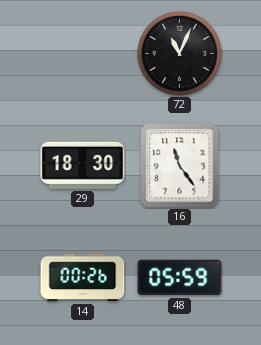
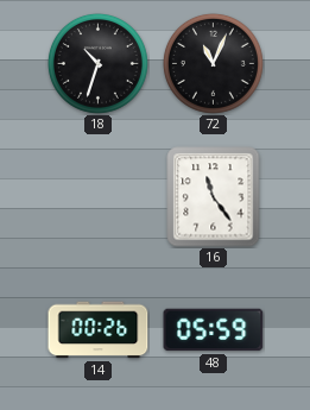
18: none -> 10:33 (97, 63)
29: 18:30 -> none (83, 165)
